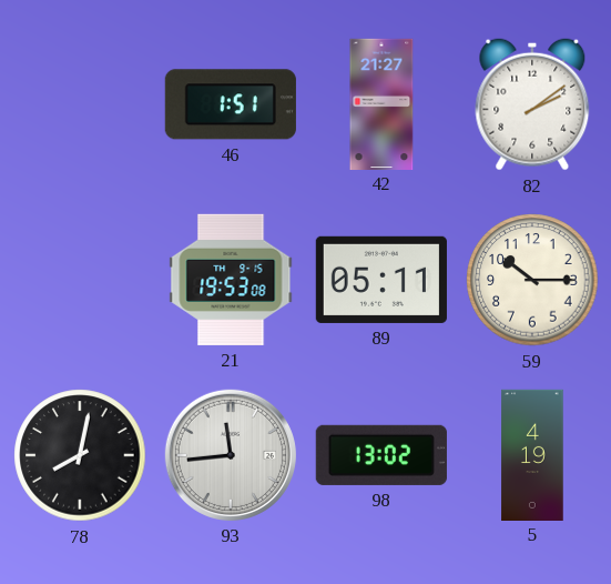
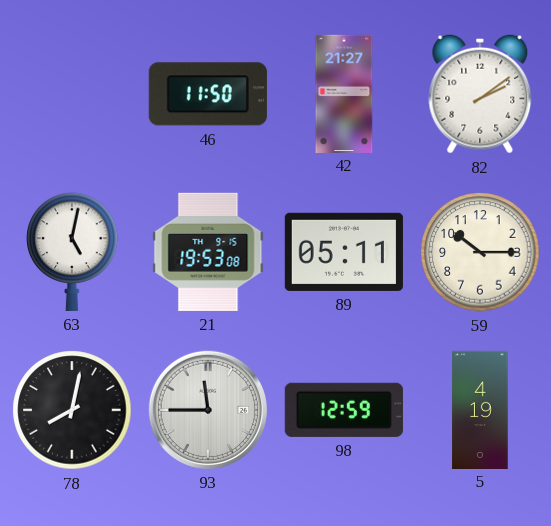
46: 1:51 -> 11:50 (208, 94)
63: none -> 5:02 (72, 252)
93: 11:44 -> 11:45 (208, 410)
98: 13:02 -> 12:59 (344, 410)
